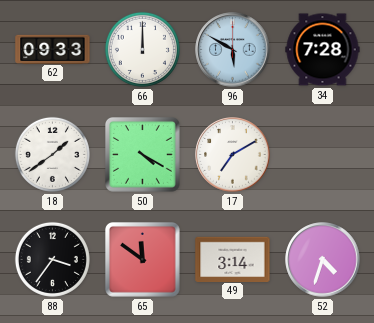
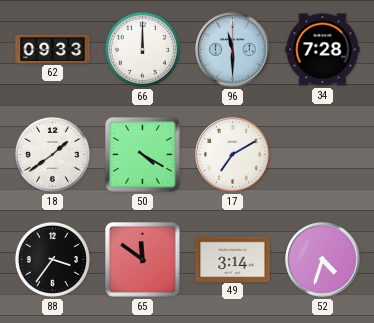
96: 5:50 -> 11:30 (233, 50)
